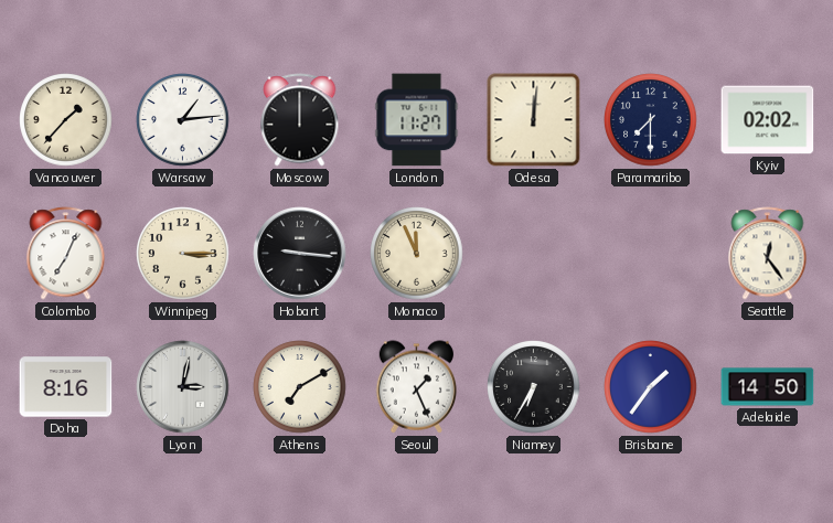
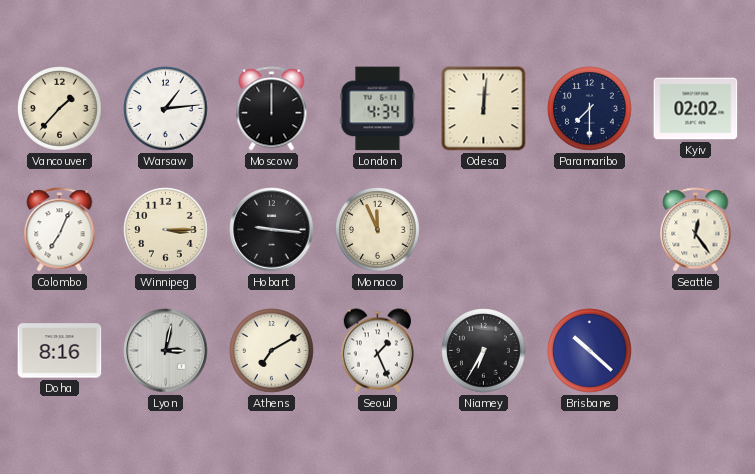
London: 11:27 -> 4:34 (378, 109)
Brisbane: 1:36 -> 10:22 (590, 351)
Adelaide: 14:50 -> none (768, 387)
